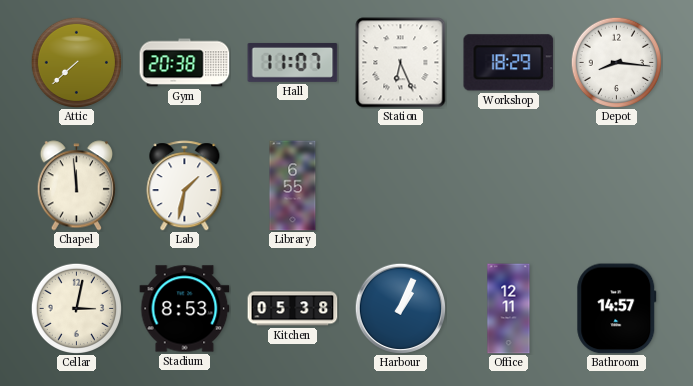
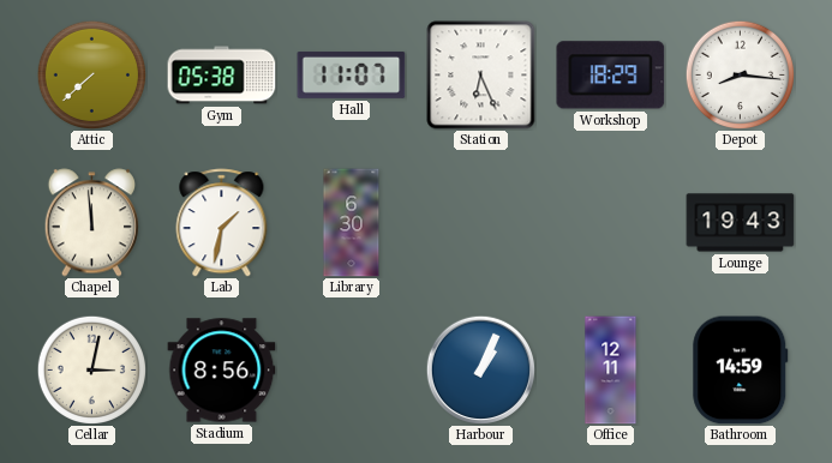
Gym: 20:38 -> 05:38 (222, 76)
Library: 6:55 -> 6:30 (352, 223)
Lounge: none -> 19:43 (741, 223)
Stadium: 8:53 -> 8:56 (222, 371)
Kitchen: 05:38 -> none (293, 309)
Bathroom: 14:57 -> 14:59 (741, 371)
